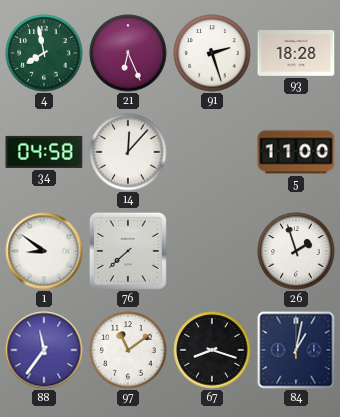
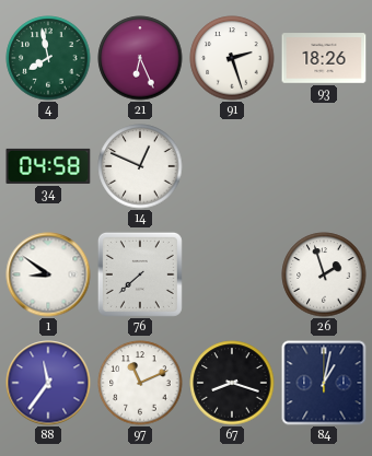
93: 18:28 -> 18:26 (324, 58)
14: 12:07 -> 12:49 (140, 166)
5: 11:00 -> none (296, 152)
97: 11:09 -> 11:11 (140, 383)
